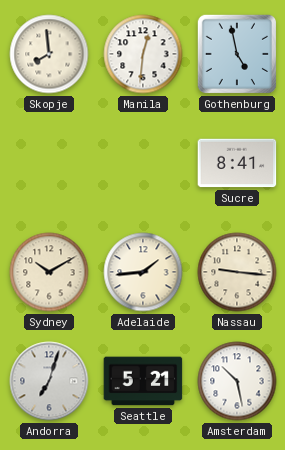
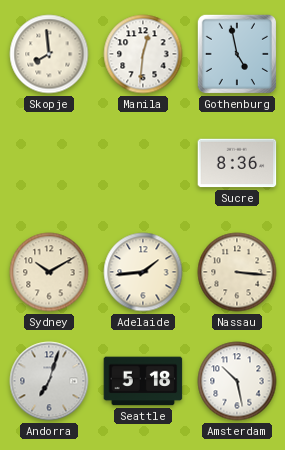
Sucre: 8:41 -> 8:36 (237, 163)
Nassau: 9:16 -> 3:16 (237, 272)
Seattle: 5:21 -> 5:18 (143, 381)
